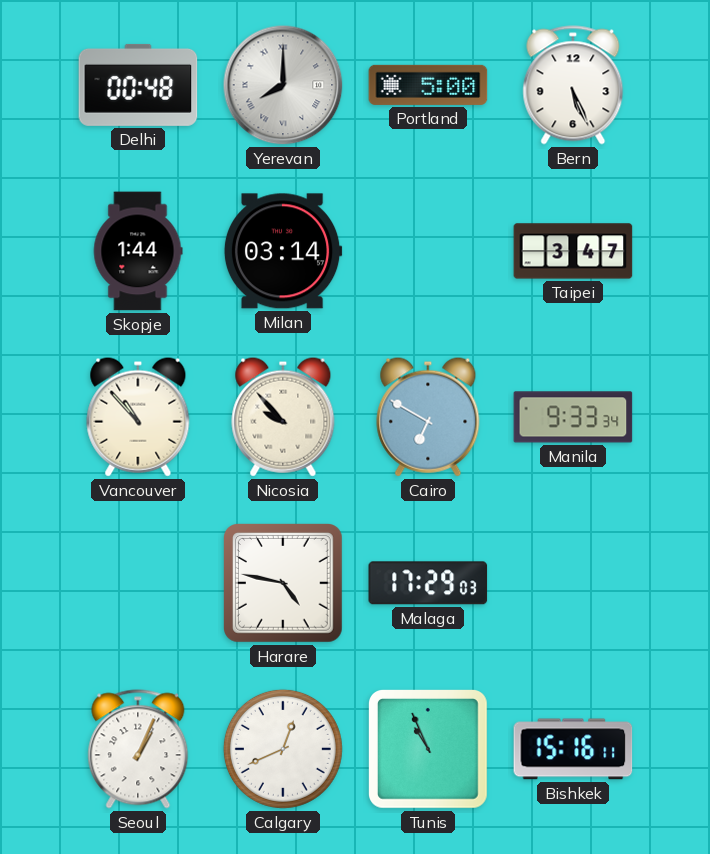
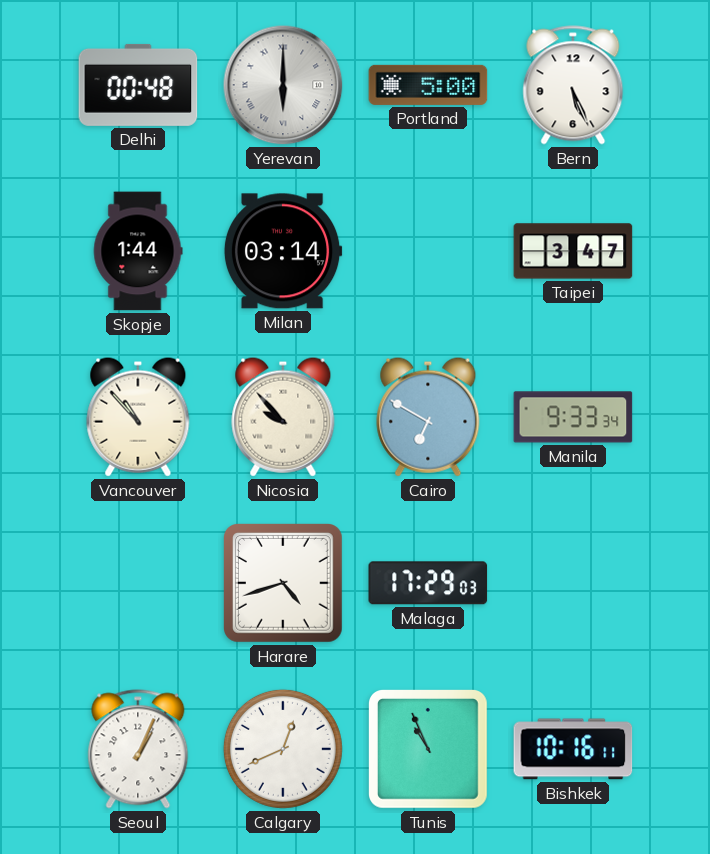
Yerevan: 8:00 -> 6:00 (283, 85)
Harare: 4:47 -> 4:42 (284, 584)
Bishkek: 15:16 -> 10:16 (573, 749)
